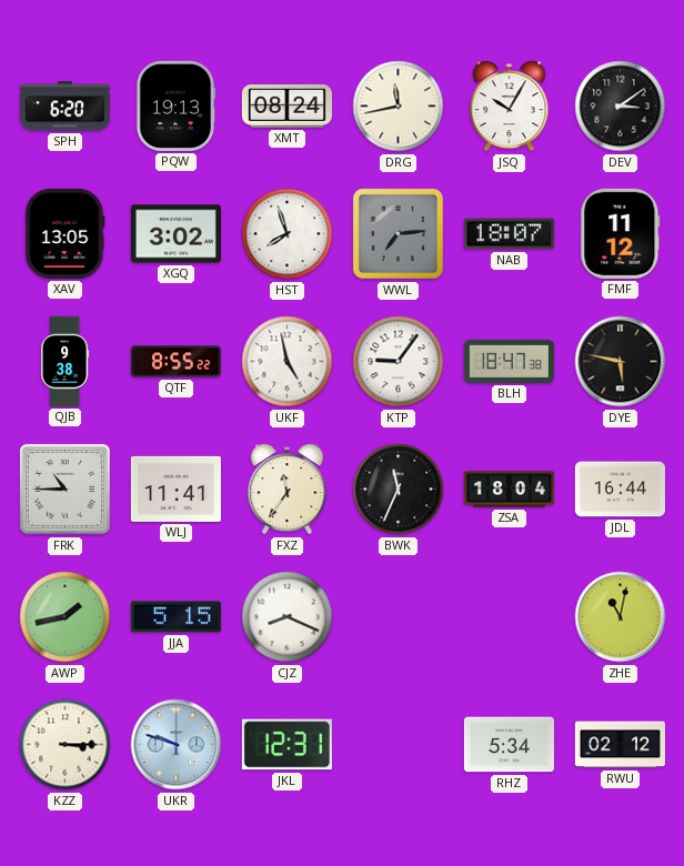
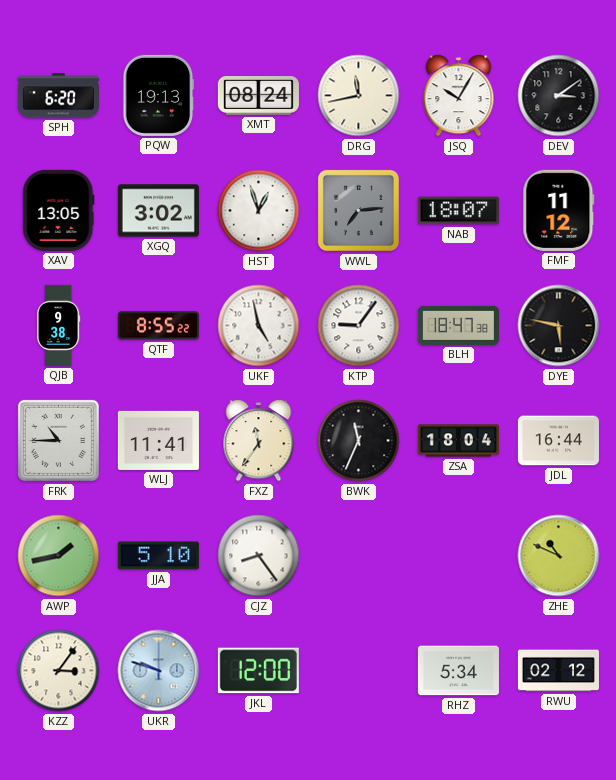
HST: 7:57 -> 12:57 (259, 211)
JJA: 5:15 -> 5:10 (158, 556)
CJZ: 8:19 -> 8:24 (259, 556)
ZHE: 11:02 -> 10:49 (559, 556)
KZZ: 3:15 -> 3:06 (59, 671)
JKL: 12:31 -> 12:00 (258, 671)
